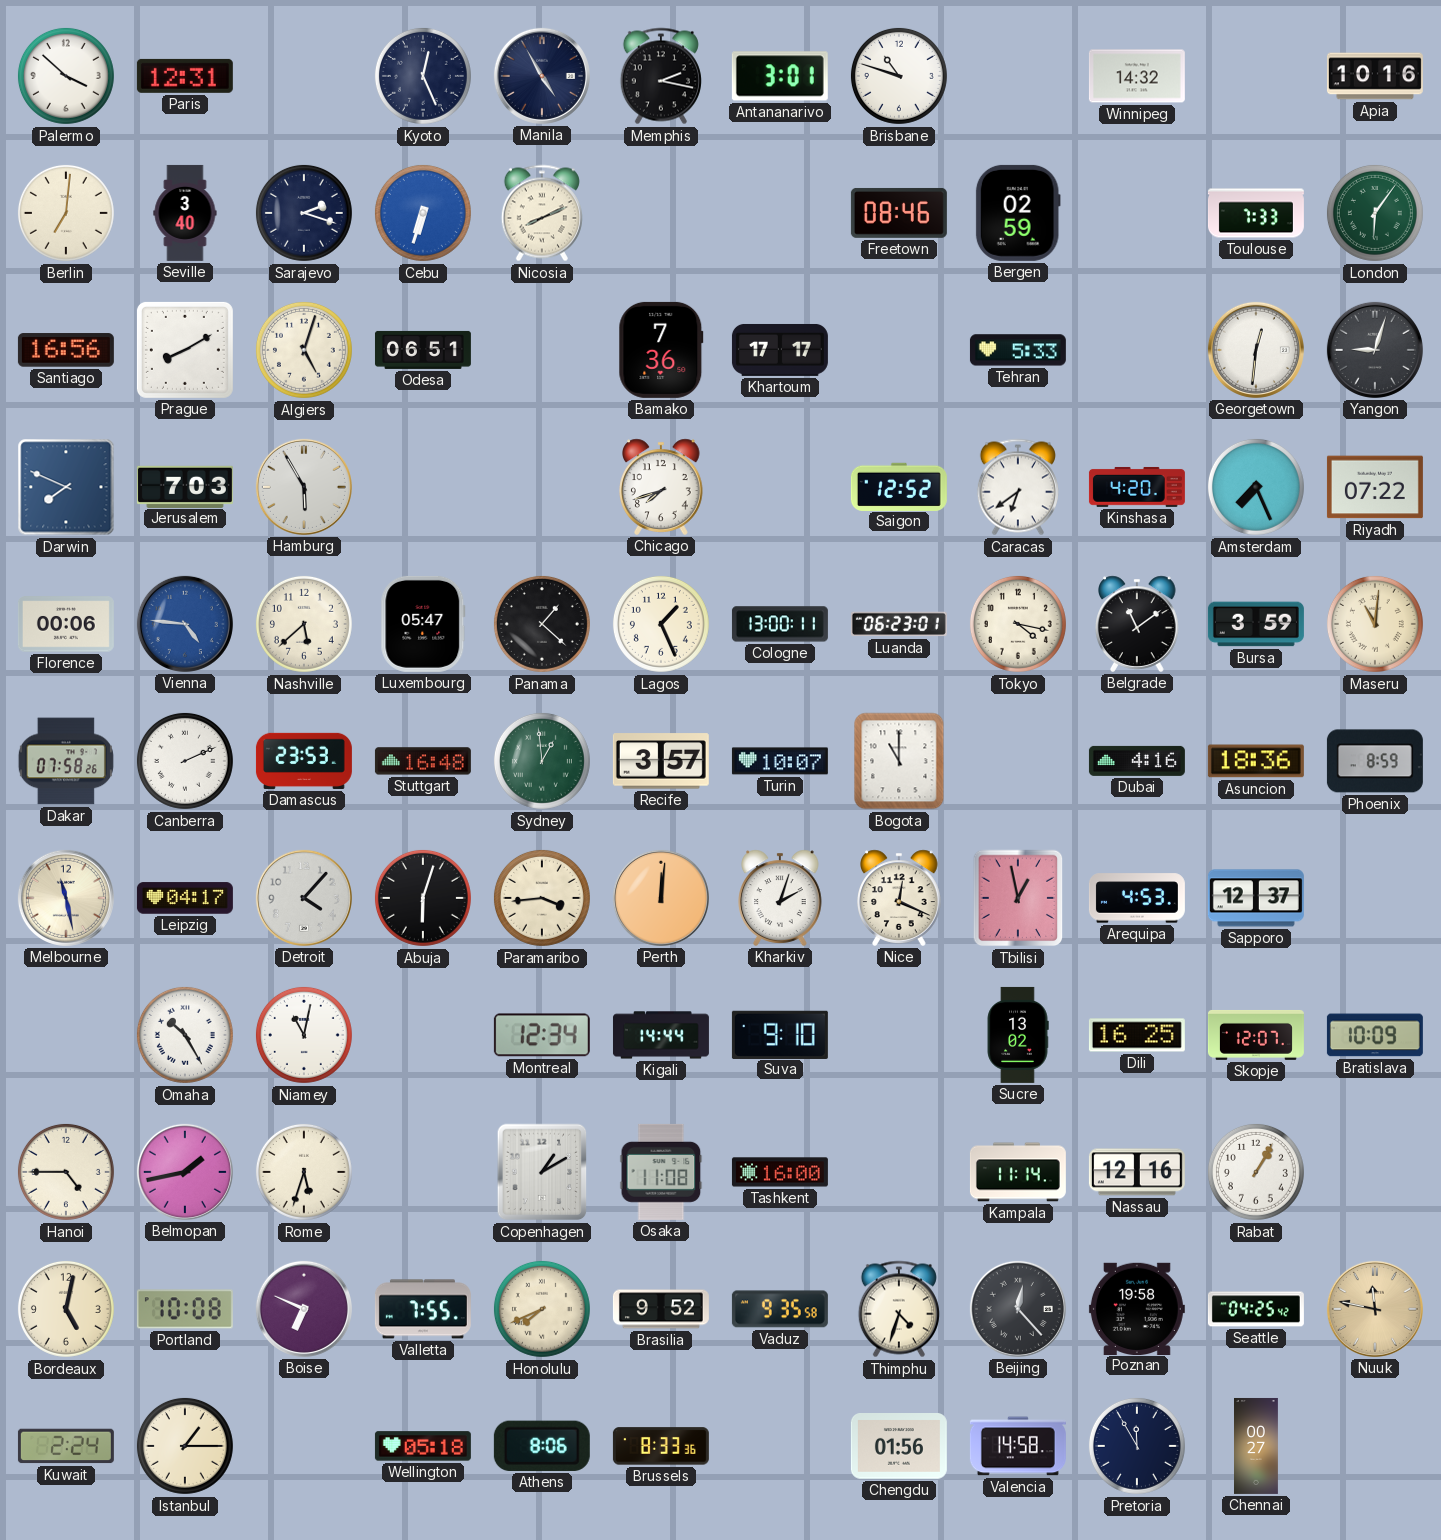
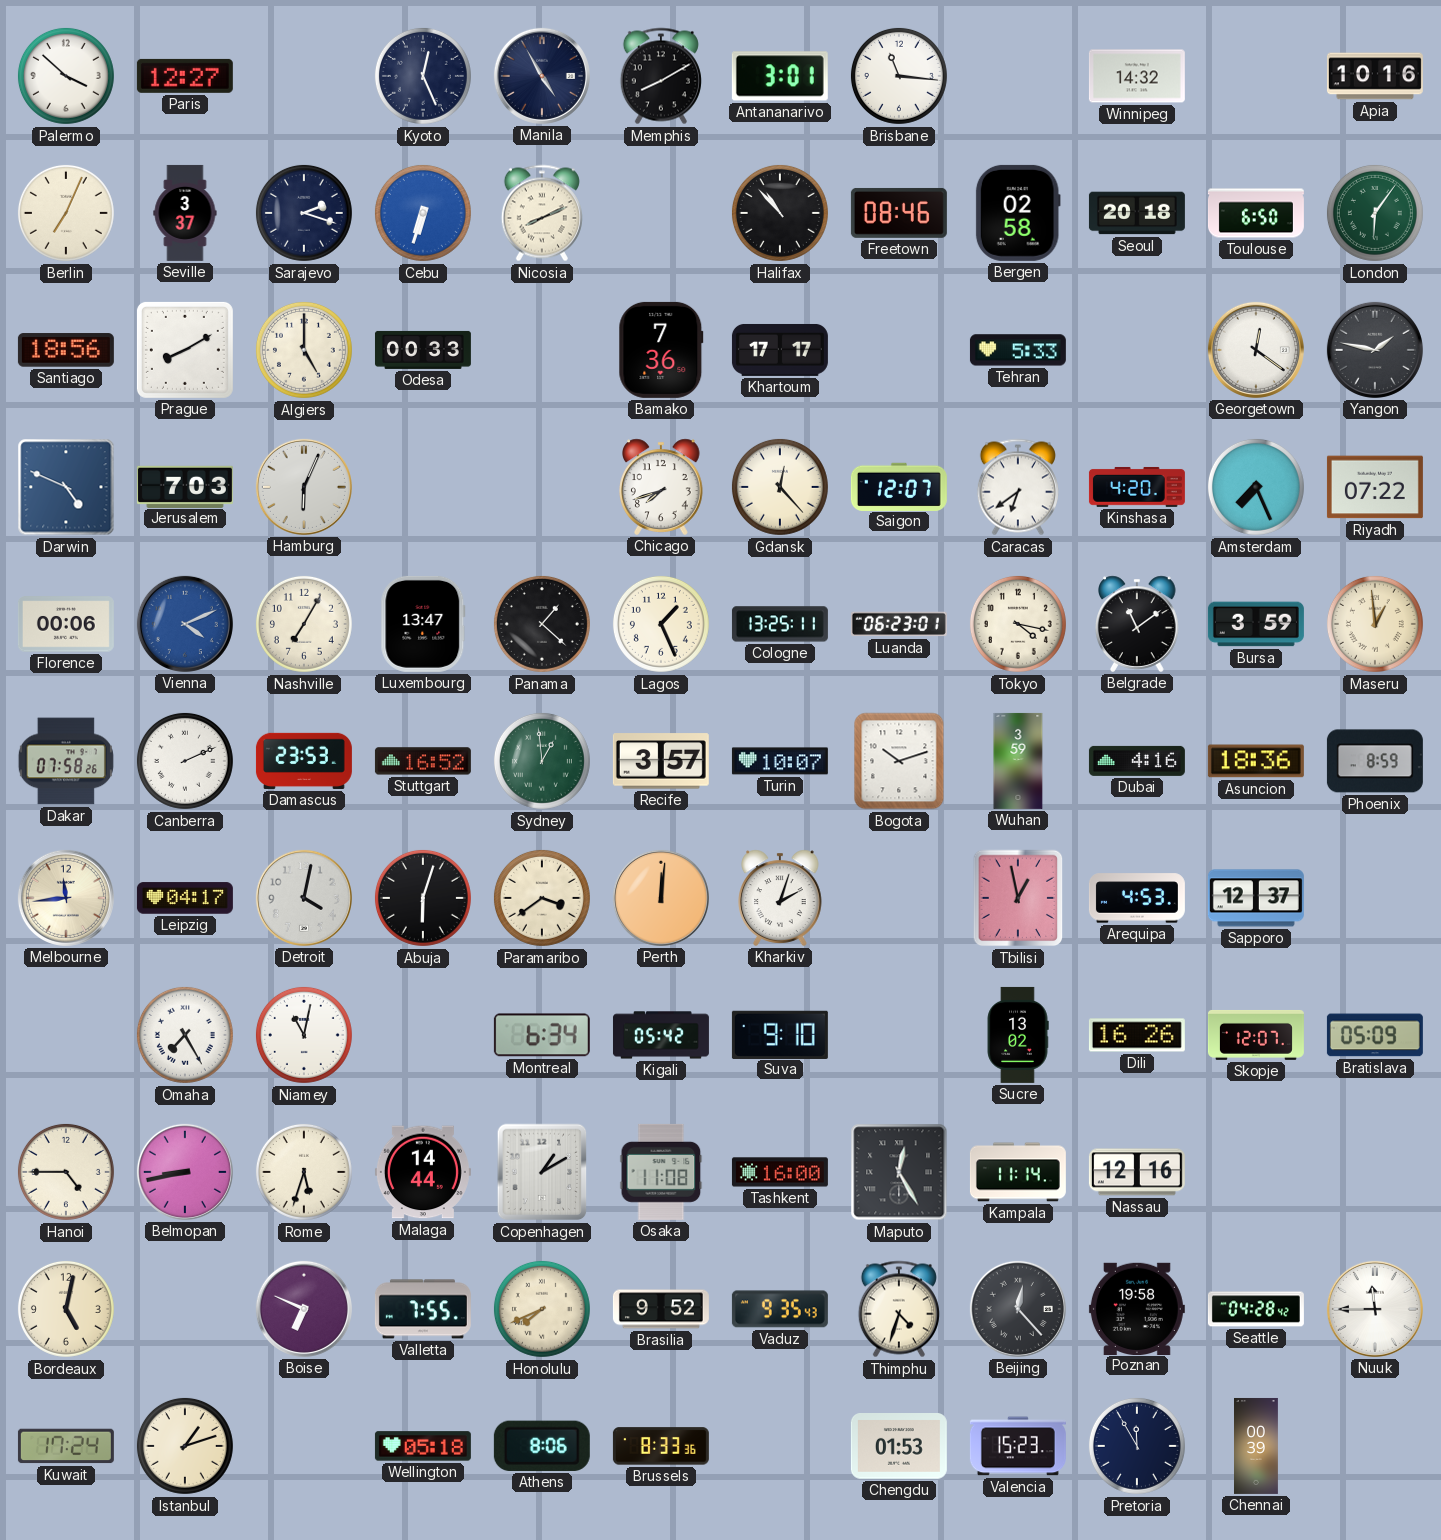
Paris: 12:31 -> 12:27 (185, 76)
Memphis: 2:17 -> 8:10 (661, 76)
Brisbane: 10:48 -> 11:16 (899, 76)
Berlin: 7:01 -> 7:04 (66, 213)
Seville: 3:40 -> 3:37 (185, 213)
Halifax: none -> 10:53 (780, 213)
Bergen: 02:59 -> 02:58 (1018, 213)
Seoul: none -> 20:18 (1137, 213)
Toulouse: 7:33 -> 6:50 (1256, 213)
Santiago: 16:56 -> 18:56 (66, 350)
Algiers: 5:03 -> 5:00 (304, 350)
Odesa: 06:51 -> 00:33 (423, 350)
Georgetown: 12:31 -> 12:21 (1256, 350)
Yangon: 9:03 -> 1:47 (1375, 350)
Darwin: 7:49 -> 4:49 (66, 487)
Hamburg: 5:55 -> 6:04 (304, 487)
Gdansk: none -> 12:23 (780, 487)
Saigon: 12:52 -> 12:07 (899, 486)
Vienna: 4:46 -> 4:11 (185, 624)
Nashville: 5:38 -> 7:05 (304, 624)
Luxembourg: 05:47 -> 13:47 (423, 624)
Cologne: 13:00 -> 13:25 (780, 624)
Maseru: 11:01 -> 12:59 (1375, 624)
Stuttgart: 16:48 -> 16:52 (423, 761)
Bogota: 11:00 -> 10:12 (899, 761)
Wuhan: none -> 3:59 (1018, 761)
Melbourne: 11:28 -> 11:44 (66, 898)
Detroit: 4:07 -> 4:02 (304, 898)
Paramaribo: 3:44 -> 3:39 (542, 898)
Nice: 12:19 -> none (900, 898)
Omaha: 10:25 -> 7:25 (185, 1035)
Montreal: 12:34 -> 6:34 (542, 1035)
Kigali: 14:44 -> 05:42 (661, 1035)
Dili: 16:25 -> 16:26 (1137, 1035)
Bratislava: 10:09 -> 05:09 (1375, 1035)
Belmopan: 1:43 -> 8:43 (185, 1172)
Malaga: none -> 14:44 (423, 1172)
Maputo: none -> 12:25 (899, 1172)
Rabat: 1:05 -> none (1256, 1172)
Portland: 10:08 -> none (185, 1309)
Vaduz: 9:35:58 -> 9:35:43 (780, 1309)
Seattle: 04:25 -> 04:28 (1256, 1309)
Nuuk: 11:47 -> 11:45 (1375, 1309)
Nuuk dial: champagne -> white (1375, 1309)
Kuwait: 2:24 -> 17:24 (66, 1446)
Istanbul: 1:15 -> 1:12 (185, 1446)
Chengdu: 01:56 -> 01:53 (899, 1446)
Valencia: 14:58 -> 15:23 (1018, 1446)
Chennai: 00:27 -> 00:39 (1257, 1446)
